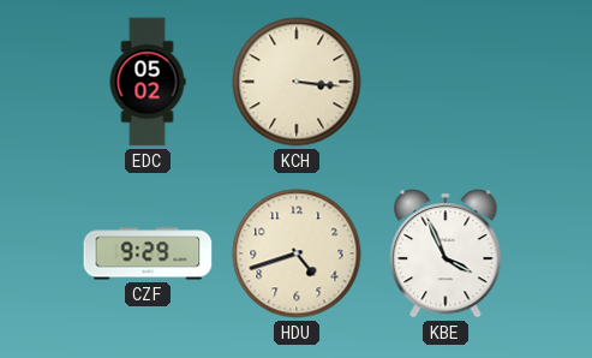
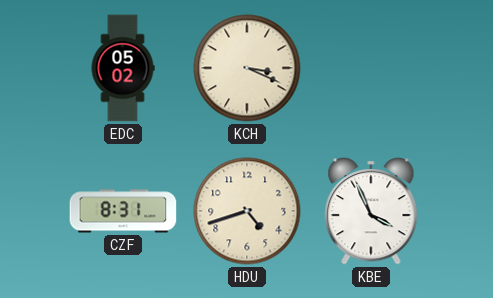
KCH: 3:16 -> 3:19 (247, 68)
CZF: 9:29 -> 8:31 (123, 211)
